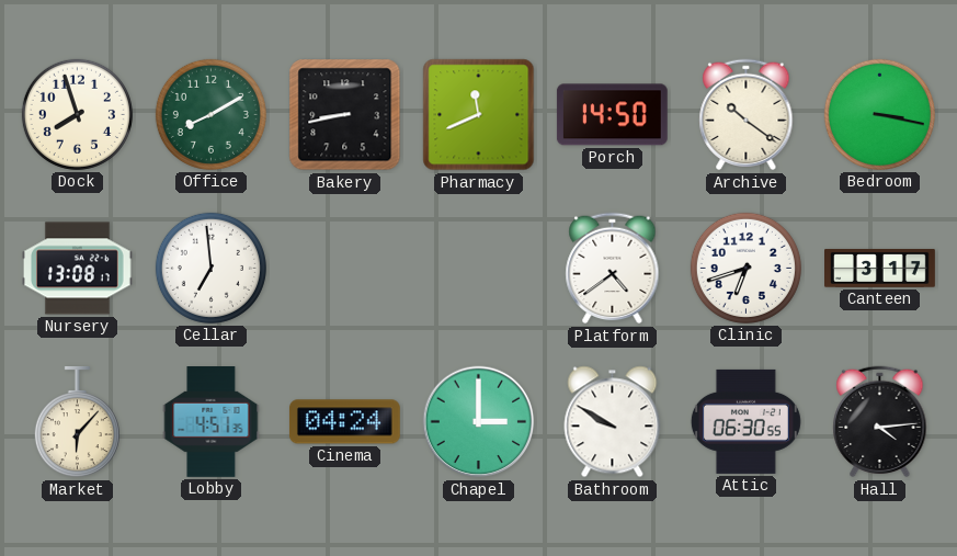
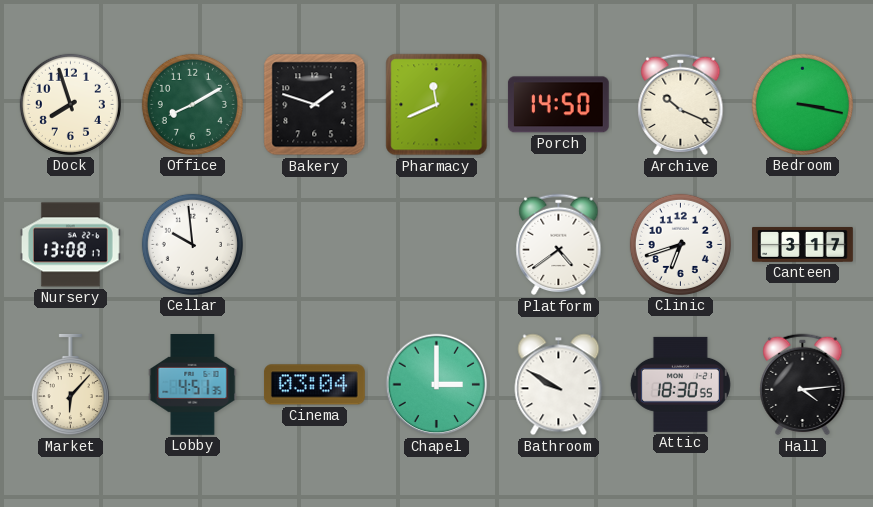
Bakery: 8:43 -> 1:48 (315, 105)
Archive: 10:21 -> 10:19 (681, 105)
Cellar: 6:59 -> 9:59 (192, 244)
Cinema: 04:24 -> 03:04 (314, 385)
Attic: 06:30 -> 18:30 (680, 384)
